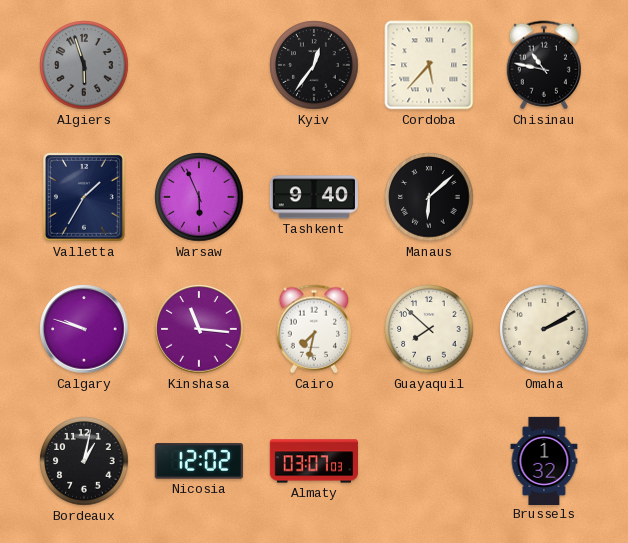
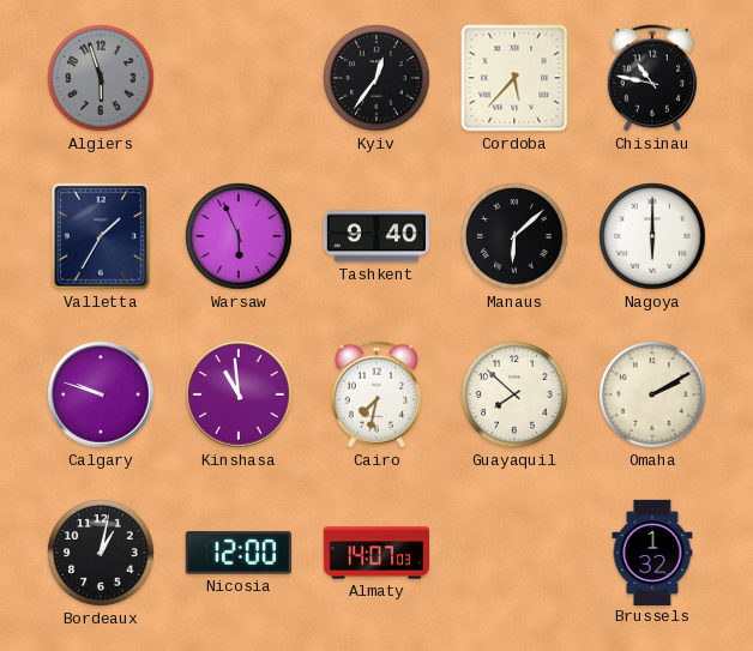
Nagoya: none -> 6:00 (652, 236)
Kinshasa: 11:16 -> 10:59 (239, 394)
Nicosia: 12:02 -> 12:00 (239, 553)
Almaty: 03:07 -> 14:07 (375, 553)
